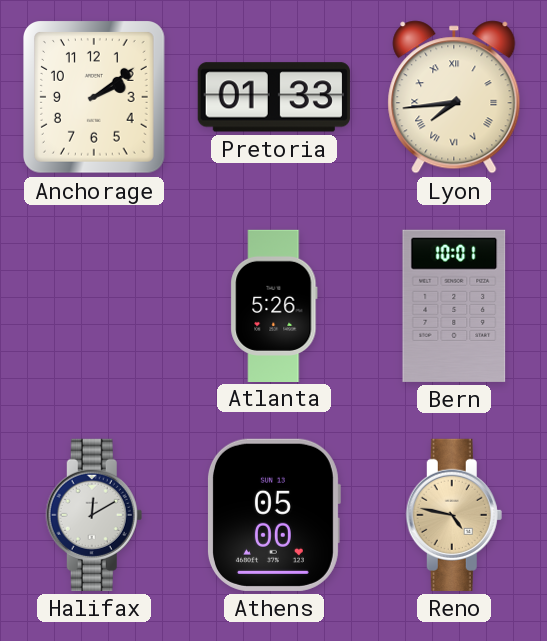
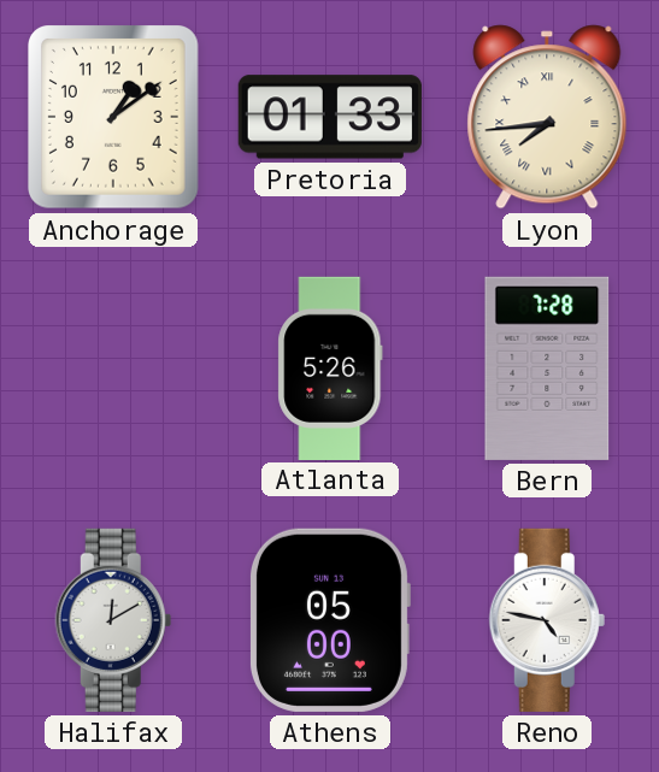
Anchorage: 2:09 -> 1:09 (114, 118)
Bern: 10:01 -> 7:28 (547, 369)
Reno dial: champagne -> white (547, 620)
